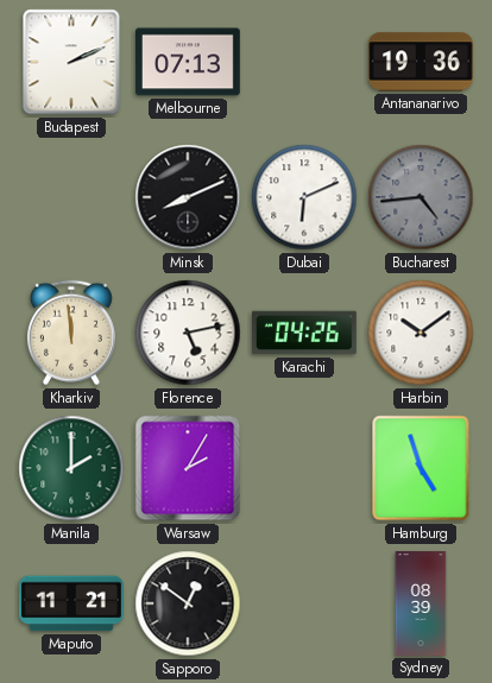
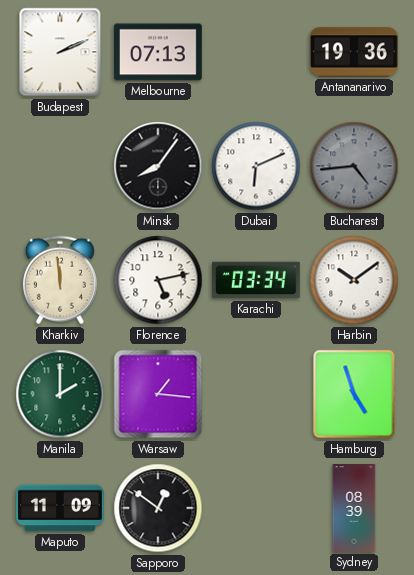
Minsk: 8:11 -> 8:06 (158, 166)
Karachi: 04:26 -> 03:34 (256, 280)
Warsaw: 2:05 -> 1:16 (158, 394)
Maputo: 11:21 -> 11:09 (60, 508)
